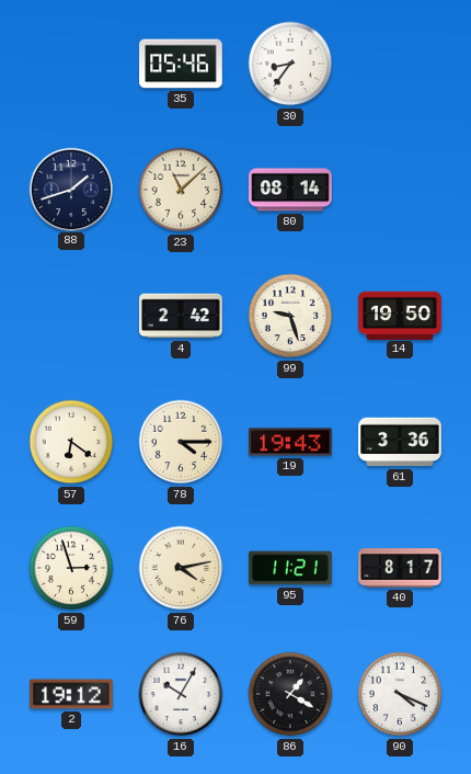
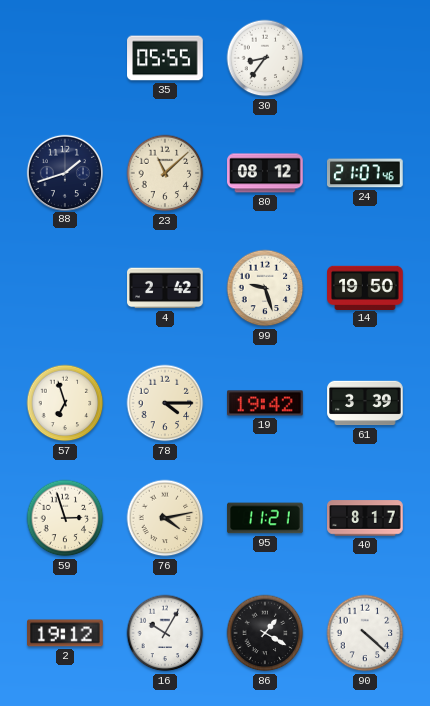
35: 05:46 -> 05:55 (165, 58)
80: 08:14 -> 08:12 (265, 173)
24: none -> 21:07 (366, 173)
57: 6:21 -> 6:57 (65, 403)
19: 19:43 -> 19:42 (266, 403)
61: 3:36 -> 3:39 (365, 403)
90: 4:19 -> 4:22 (365, 633)
